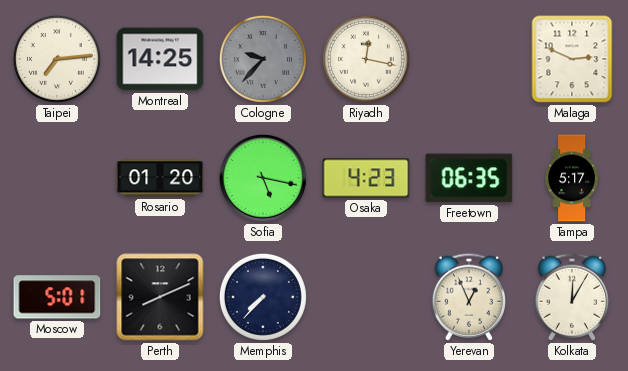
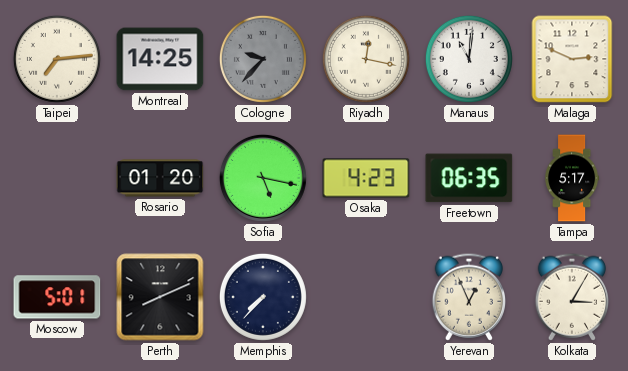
Manaus: none -> 11:01 (469, 59)
Kolkata: 12:05 -> 3:05 (571, 297)
